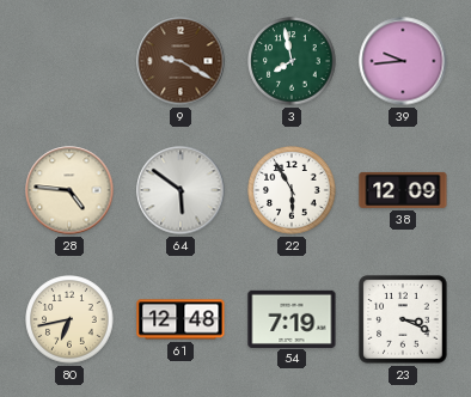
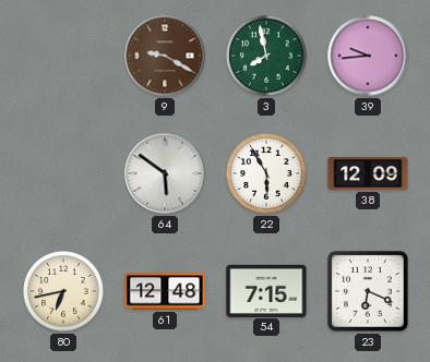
28: 4:46 -> none (69, 190)
54: 7:19 -> 7:15 (266, 290)
23: 3:19 -> 6:19 (368, 291)
